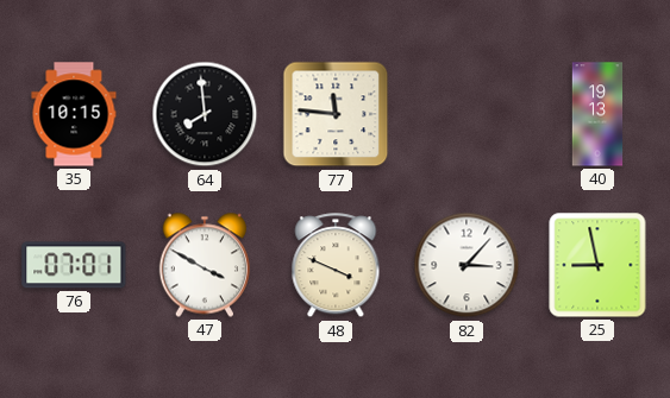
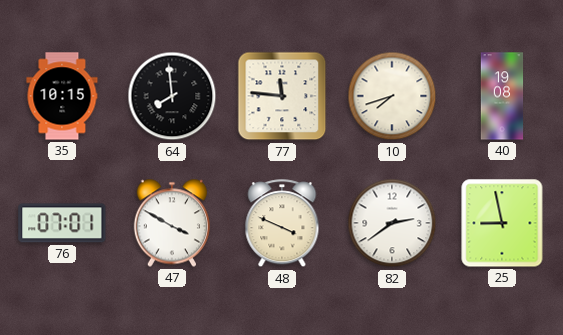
10: none -> 7:42 (392, 96)
40: 19:13 -> 19:08 (502, 96)
82: 3:07 -> 2:39 (392, 223)
